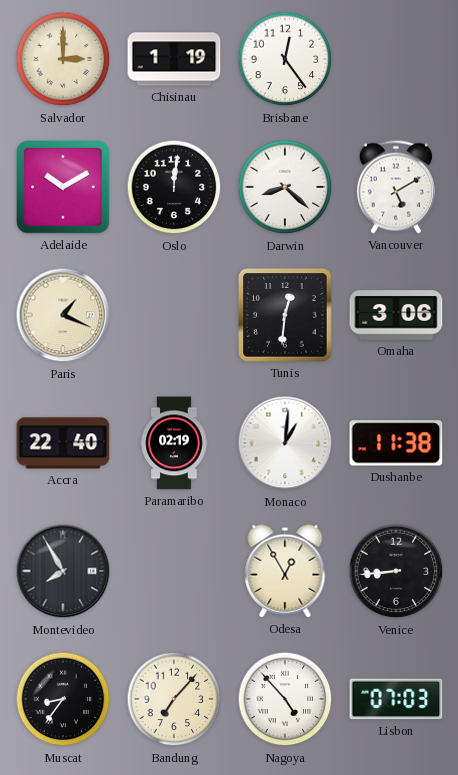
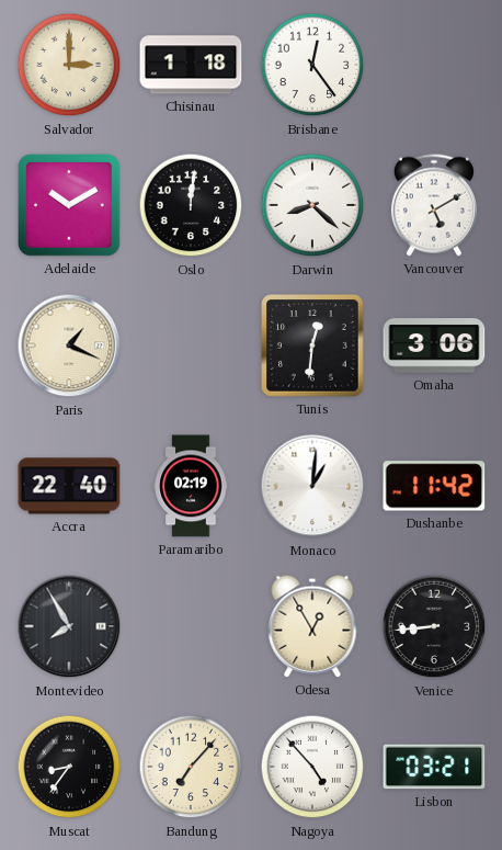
Chisinau: 1:19 -> 1:18 (191, 65)
Dushanbe: 11:38 -> 11:42 (434, 486)
Lisbon: 07:03 -> 03:21 (434, 767)
